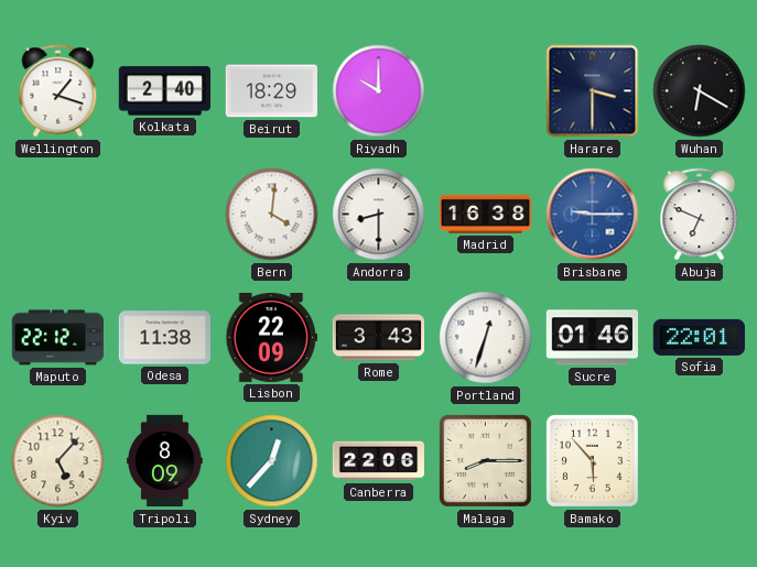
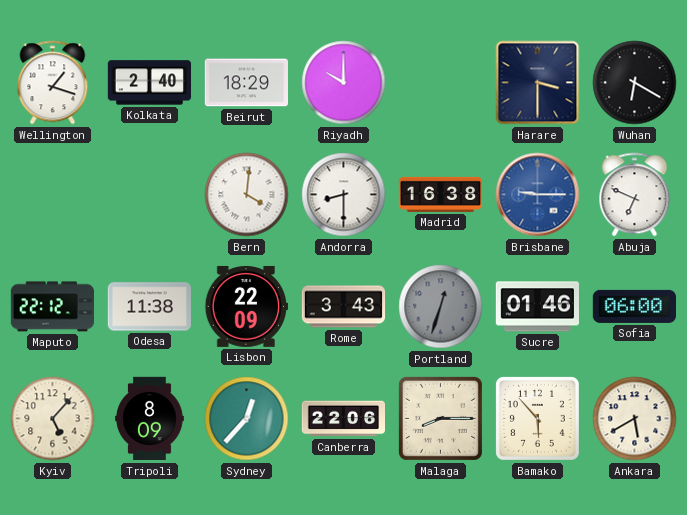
Portland dial: white -> grey (441, 307)
Sofia: 22:01 -> 06:00 (634, 306)
Ankara: none -> 5:40 (635, 419)
